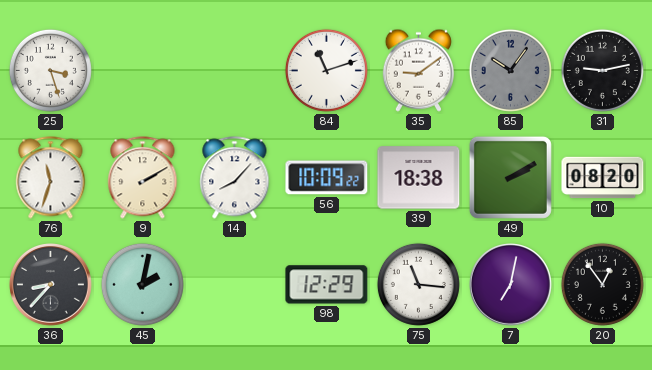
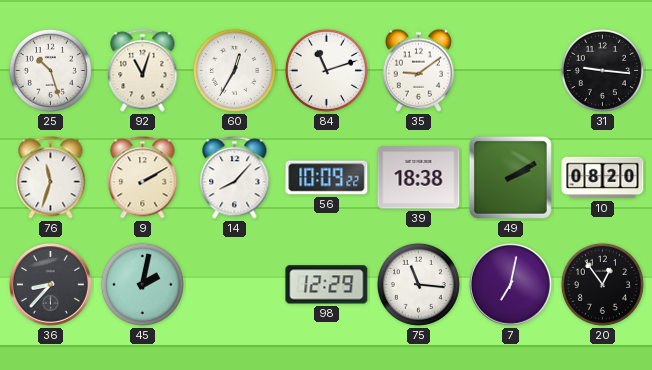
25: 3:27 -> 10:27 (50, 70)
92: none -> 11:03 (143, 71)
60: none -> 12:35 (234, 70)
85: 10:06 -> none (510, 70)
31: 9:13 -> 9:16 (602, 70)
